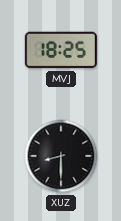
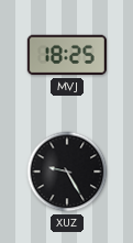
XUZ: 8:30 -> 9:25 (67, 172)
